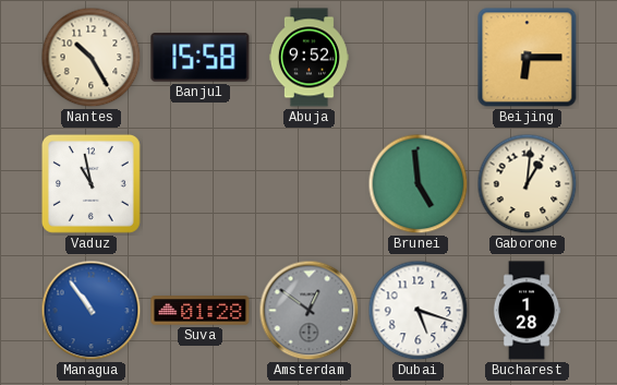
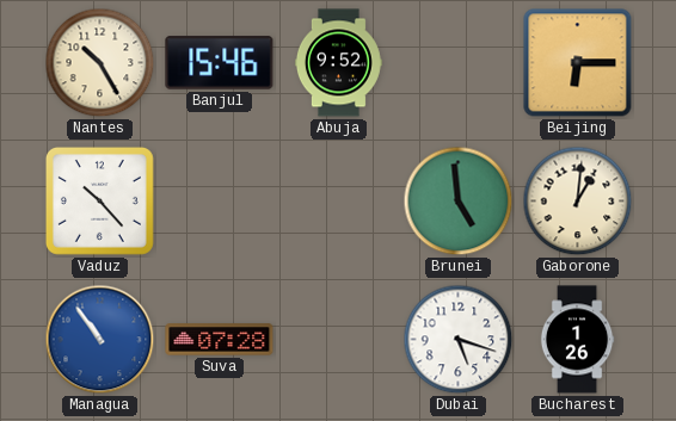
Banjul: 15:58 -> 15:46 (220, 63)
Vaduz: 10:58 -> 10:23 (99, 200)
Suva: 01:28 -> 07:28 (220, 340)
Amsterdam: 12:51 -> none (310, 311)
Bucharest: 1:28 -> 1:26 (577, 340)
